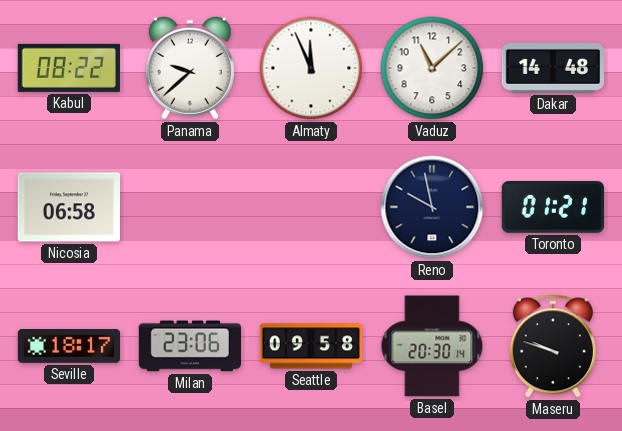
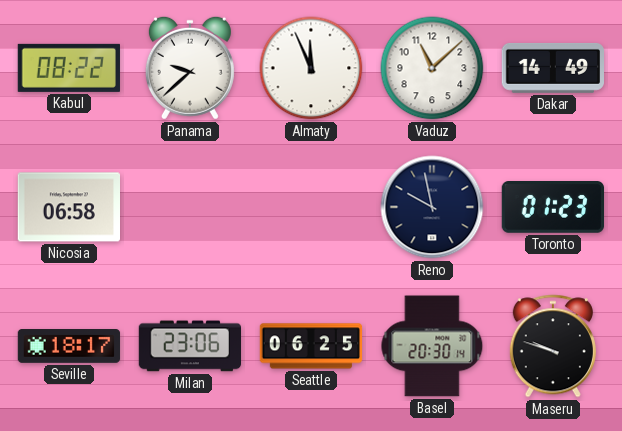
Dakar: 14:48 -> 14:49 (552, 68)
Toronto: 01:21 -> 01:23 (552, 208)
Seattle: 09:58 -> 06:25 (311, 346)
